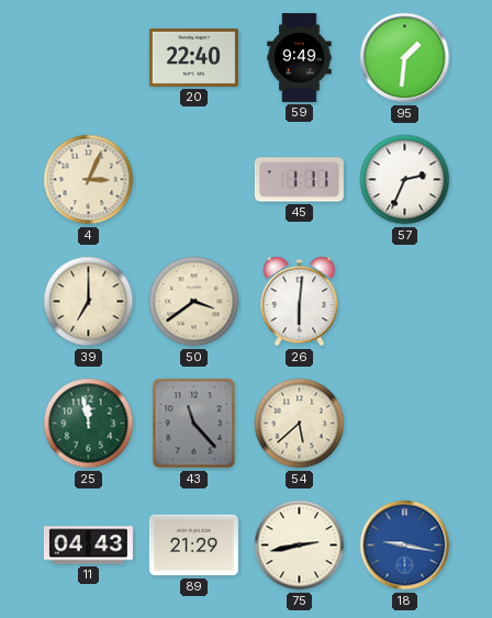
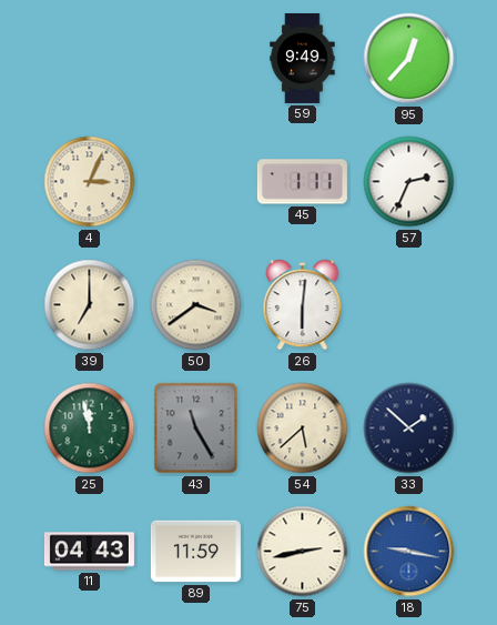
20: 22:40 -> none (193, 57)
95: 1:31 -> 12:37 (409, 59)
43: 11:23 -> 11:25 (196, 429)
33: none -> 1:52 (409, 429)
89: 21:29 -> 11:59 (195, 552)
